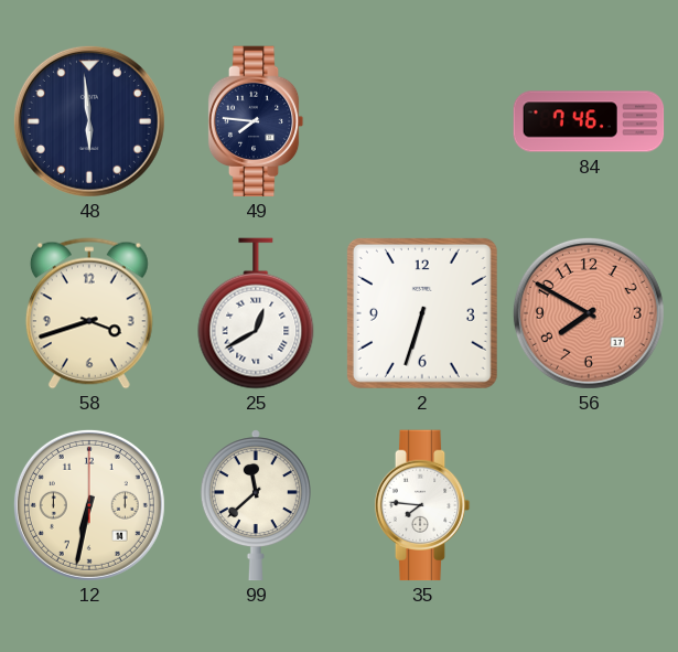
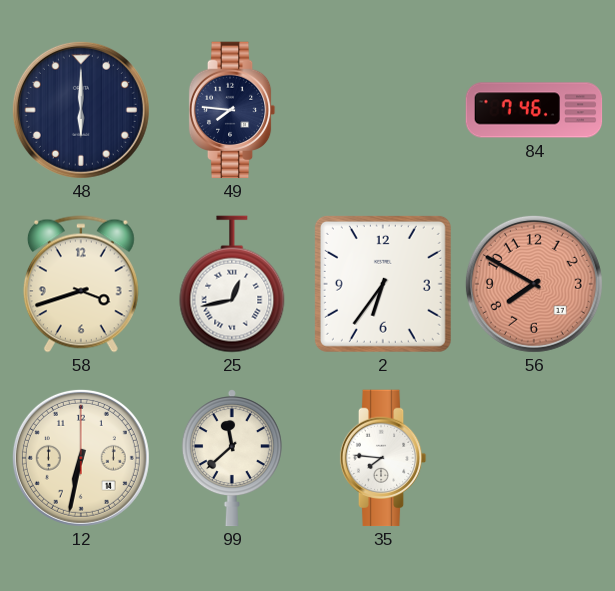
48: 5:59 -> 6:00 (81, 110)
25: 12:40 -> 12:43 (232, 284)
2: 6:33 -> 6:36 (383, 284)
